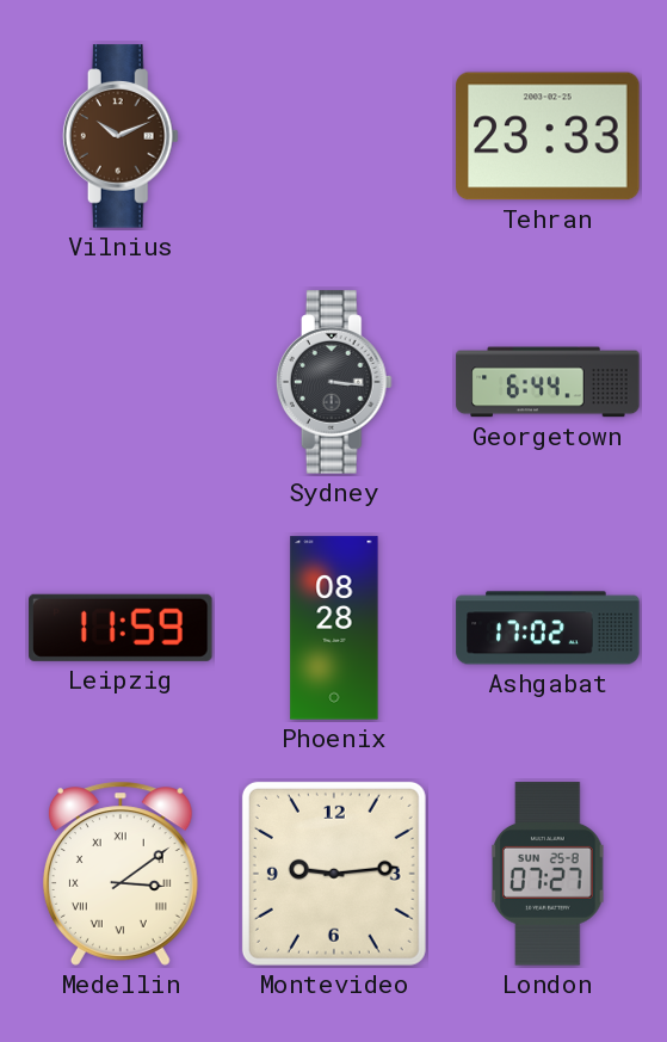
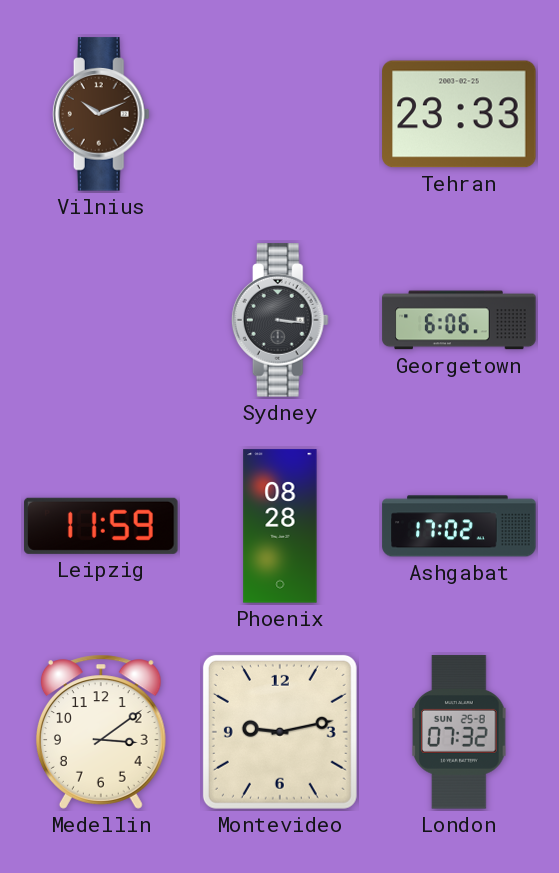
Georgetown: 6:44 -> 6:06 (459, 320)
Medellin numerals: Roman -> Arabic (101, 732)
Montevideo: 9:14 -> 9:13 (280, 732)
London: 07:27 -> 07:32 (459, 732)
